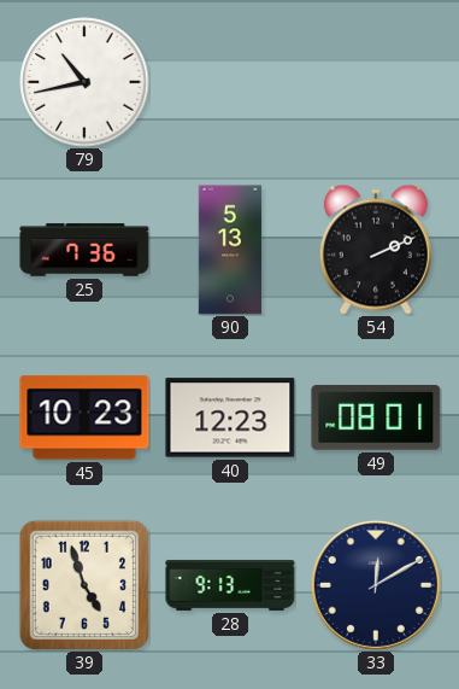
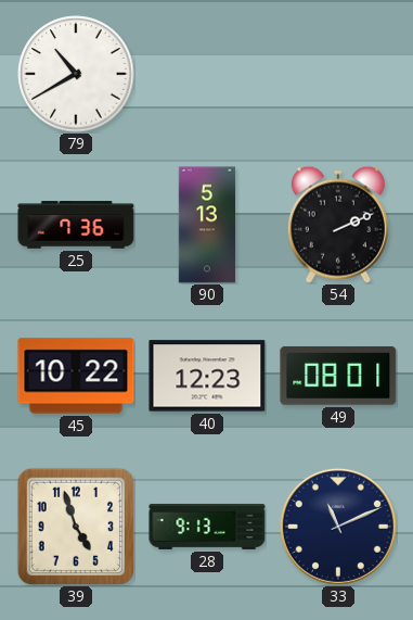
79: 10:43 -> 10:40 (76, 74)
45: 10:23 -> 10:22 (76, 376)
33: 12:10 -> 11:11 (338, 527)
